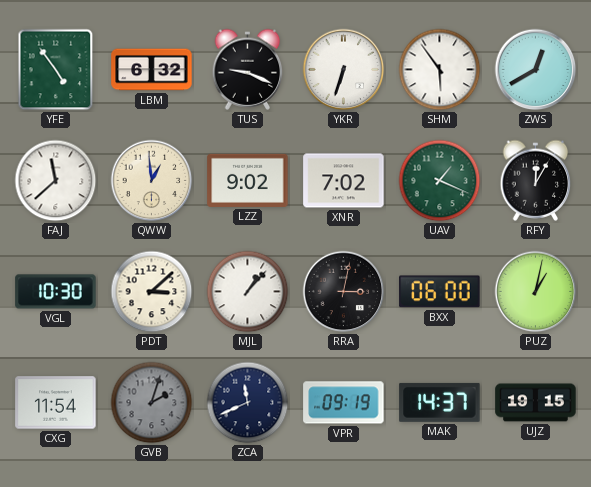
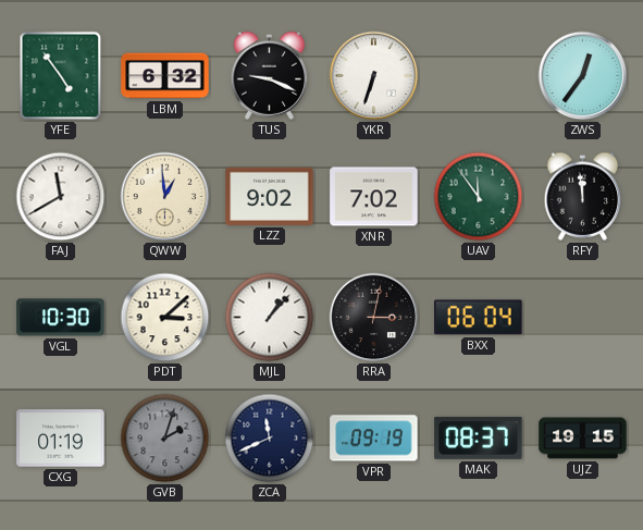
SHM: 5:54 -> none (440, 70)
ZWS: 12:40 -> 12:36 (583, 76)
FAJ: 11:38 -> 11:40 (61, 197)
UAV: 1:19 -> 11:54 (479, 197)
RFY: 12:05 -> 11:59 (583, 196)
BXX: 06:00 -> 06:04 (479, 318)
PUZ: 1:02 -> none (536, 292)
CXG: 11:54 -> 01:19 (61, 439)
MAK: 14:37 -> 08:37 (479, 437)
